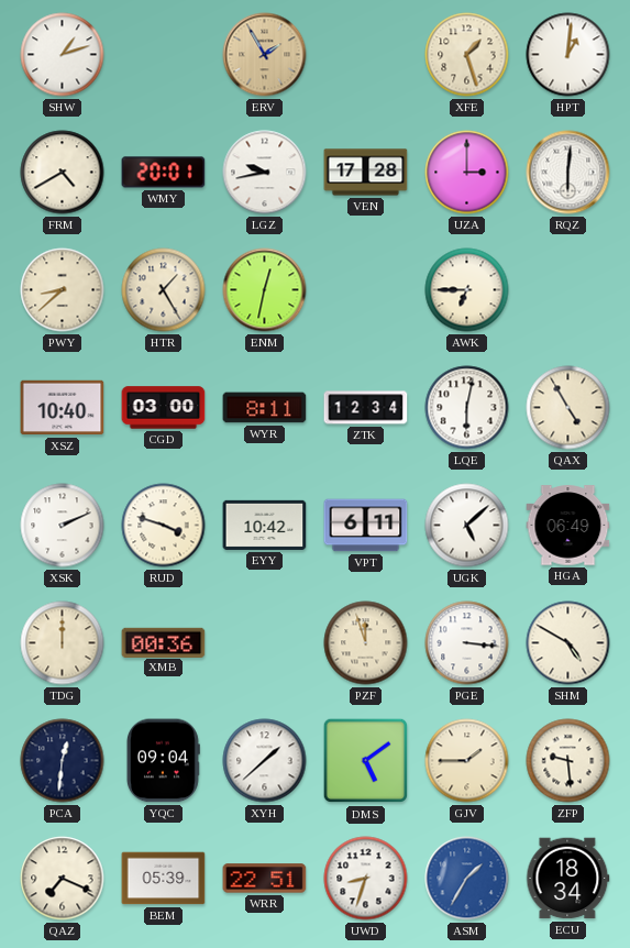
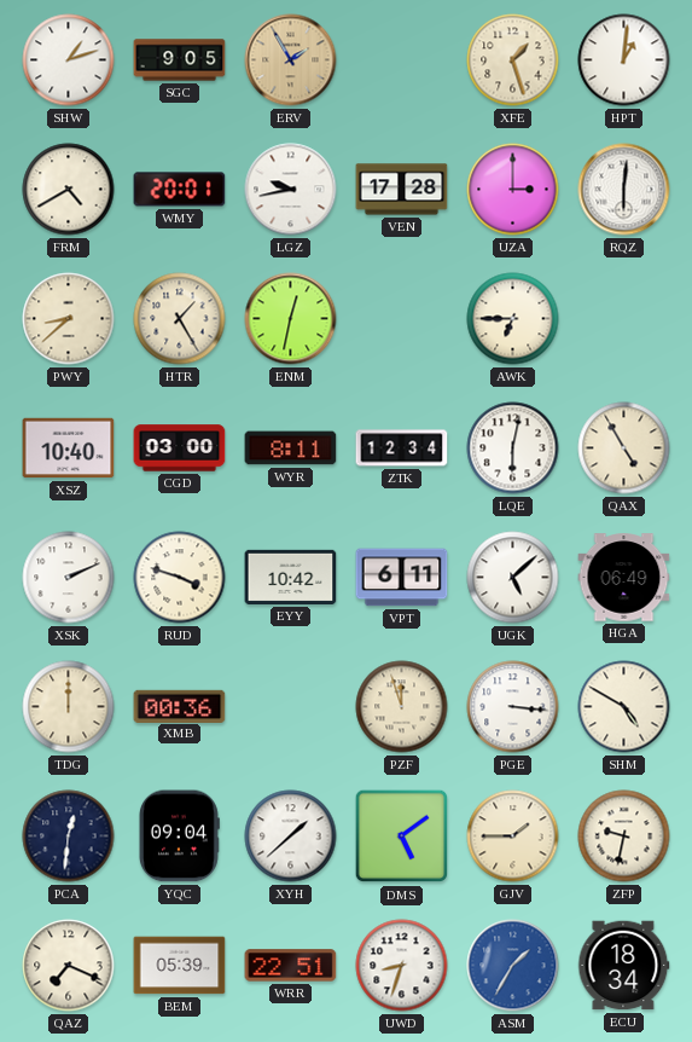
SGC: none -> 9:05 (180, 60)
ZFP: 9:29 -> 9:32 (624, 837)
